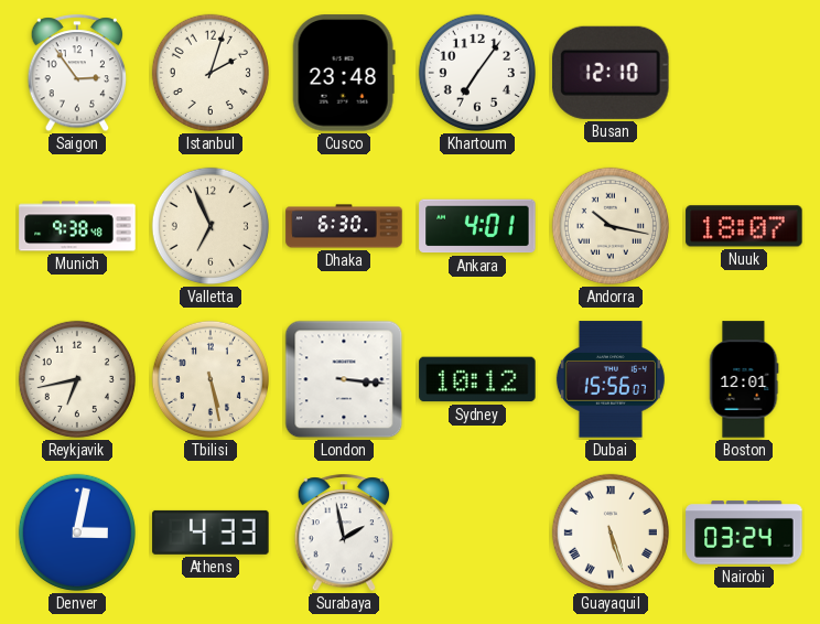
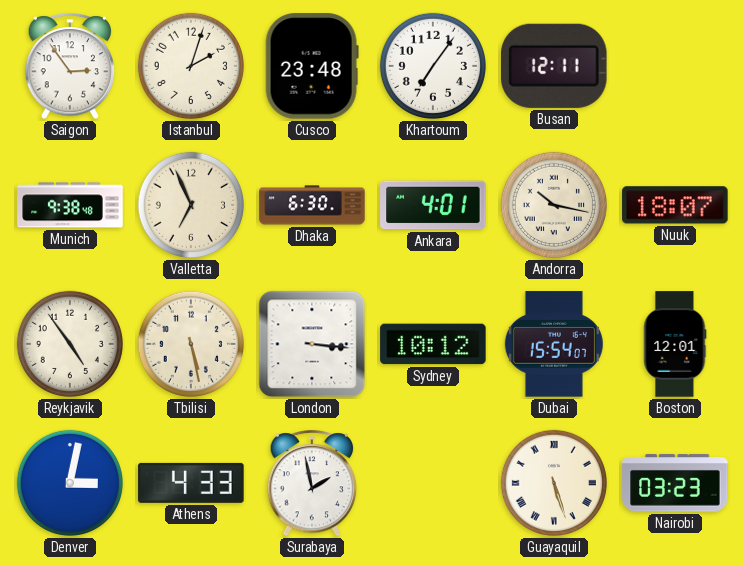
Busan: 12:10 -> 12:11 (555, 66)
Reykjavik: 6:43 -> 4:54 (70, 344)
Dubai: 15:56 -> 15:54 (554, 344)
Nairobi: 03:24 -> 03:23 (675, 483)
